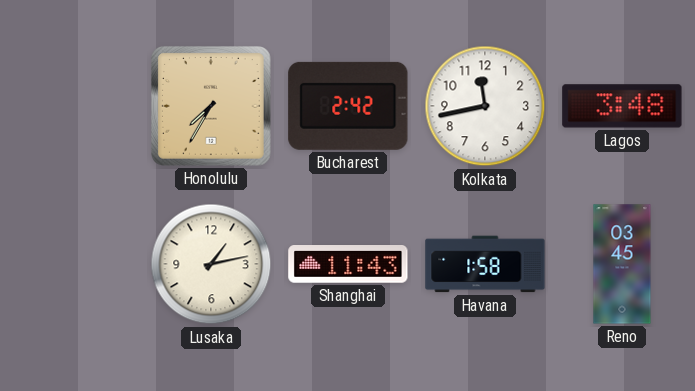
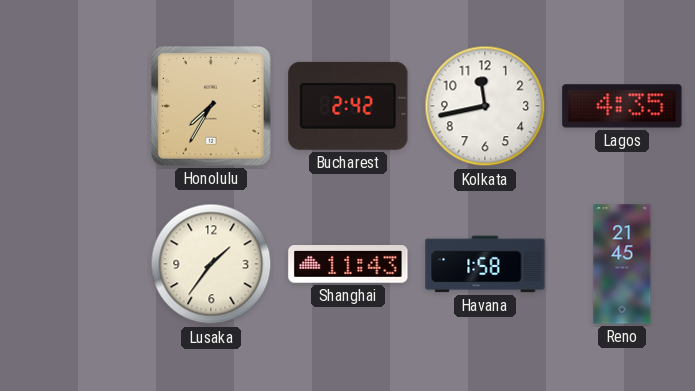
Lagos: 3:48 -> 4:35 (622, 106)
Lusaka: 1:13 -> 1:36 (211, 264)
Reno: 03:45 -> 21:45 (622, 264)
